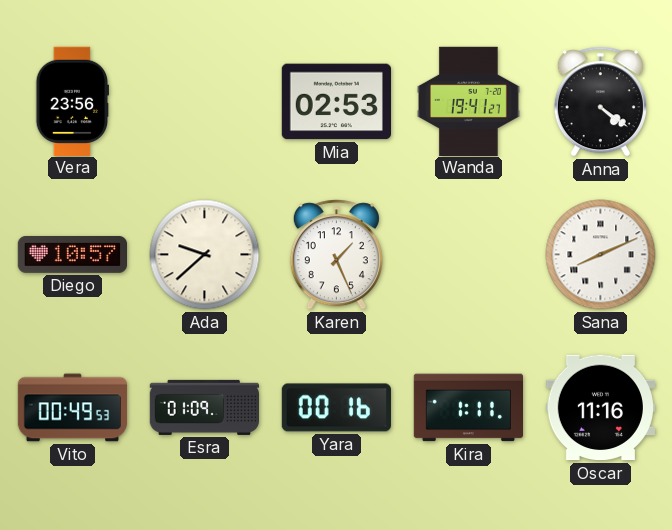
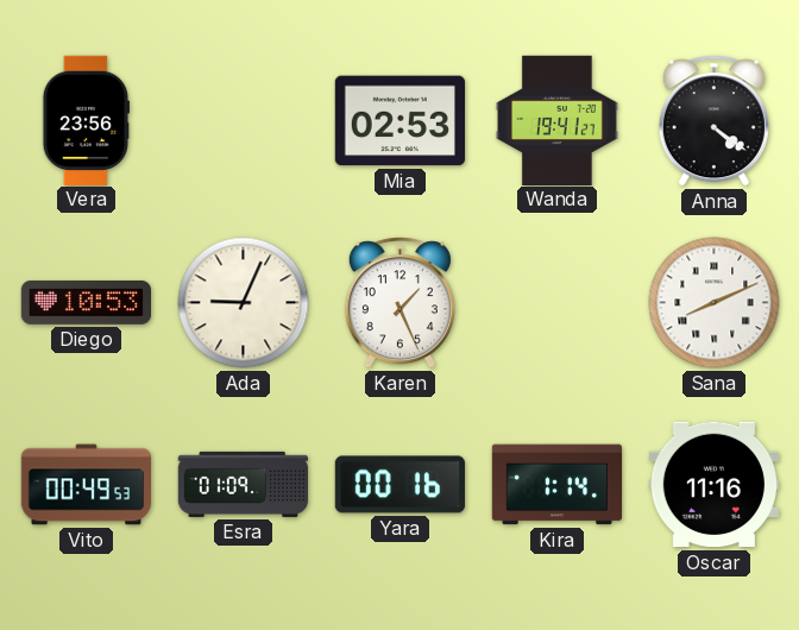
Diego: 10:57 -> 10:53 (86, 302)
Ada: 9:38 -> 9:04 (244, 303)
Kira: 1:11 -> 1:14 (556, 485)
